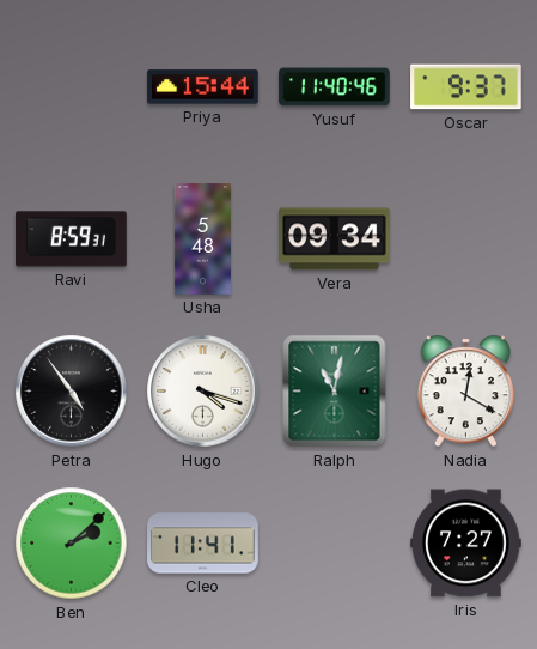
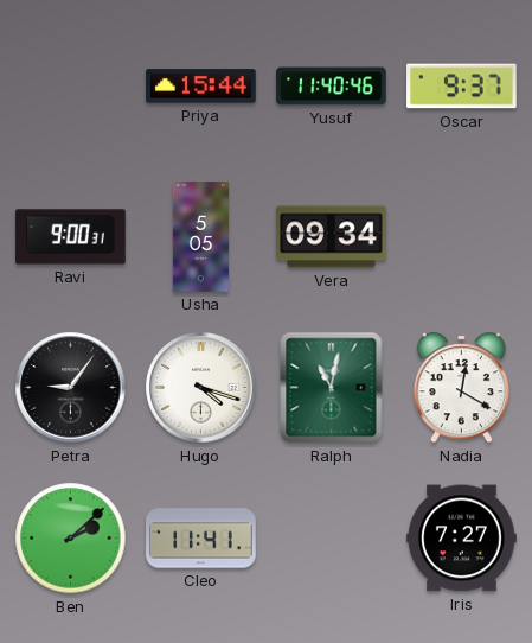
Ravi: 8:59 -> 9:00 (71, 237)
Usha: 5:48 -> 5:05 (200, 237)
Petra: 4:54 -> 9:06 (71, 388)
